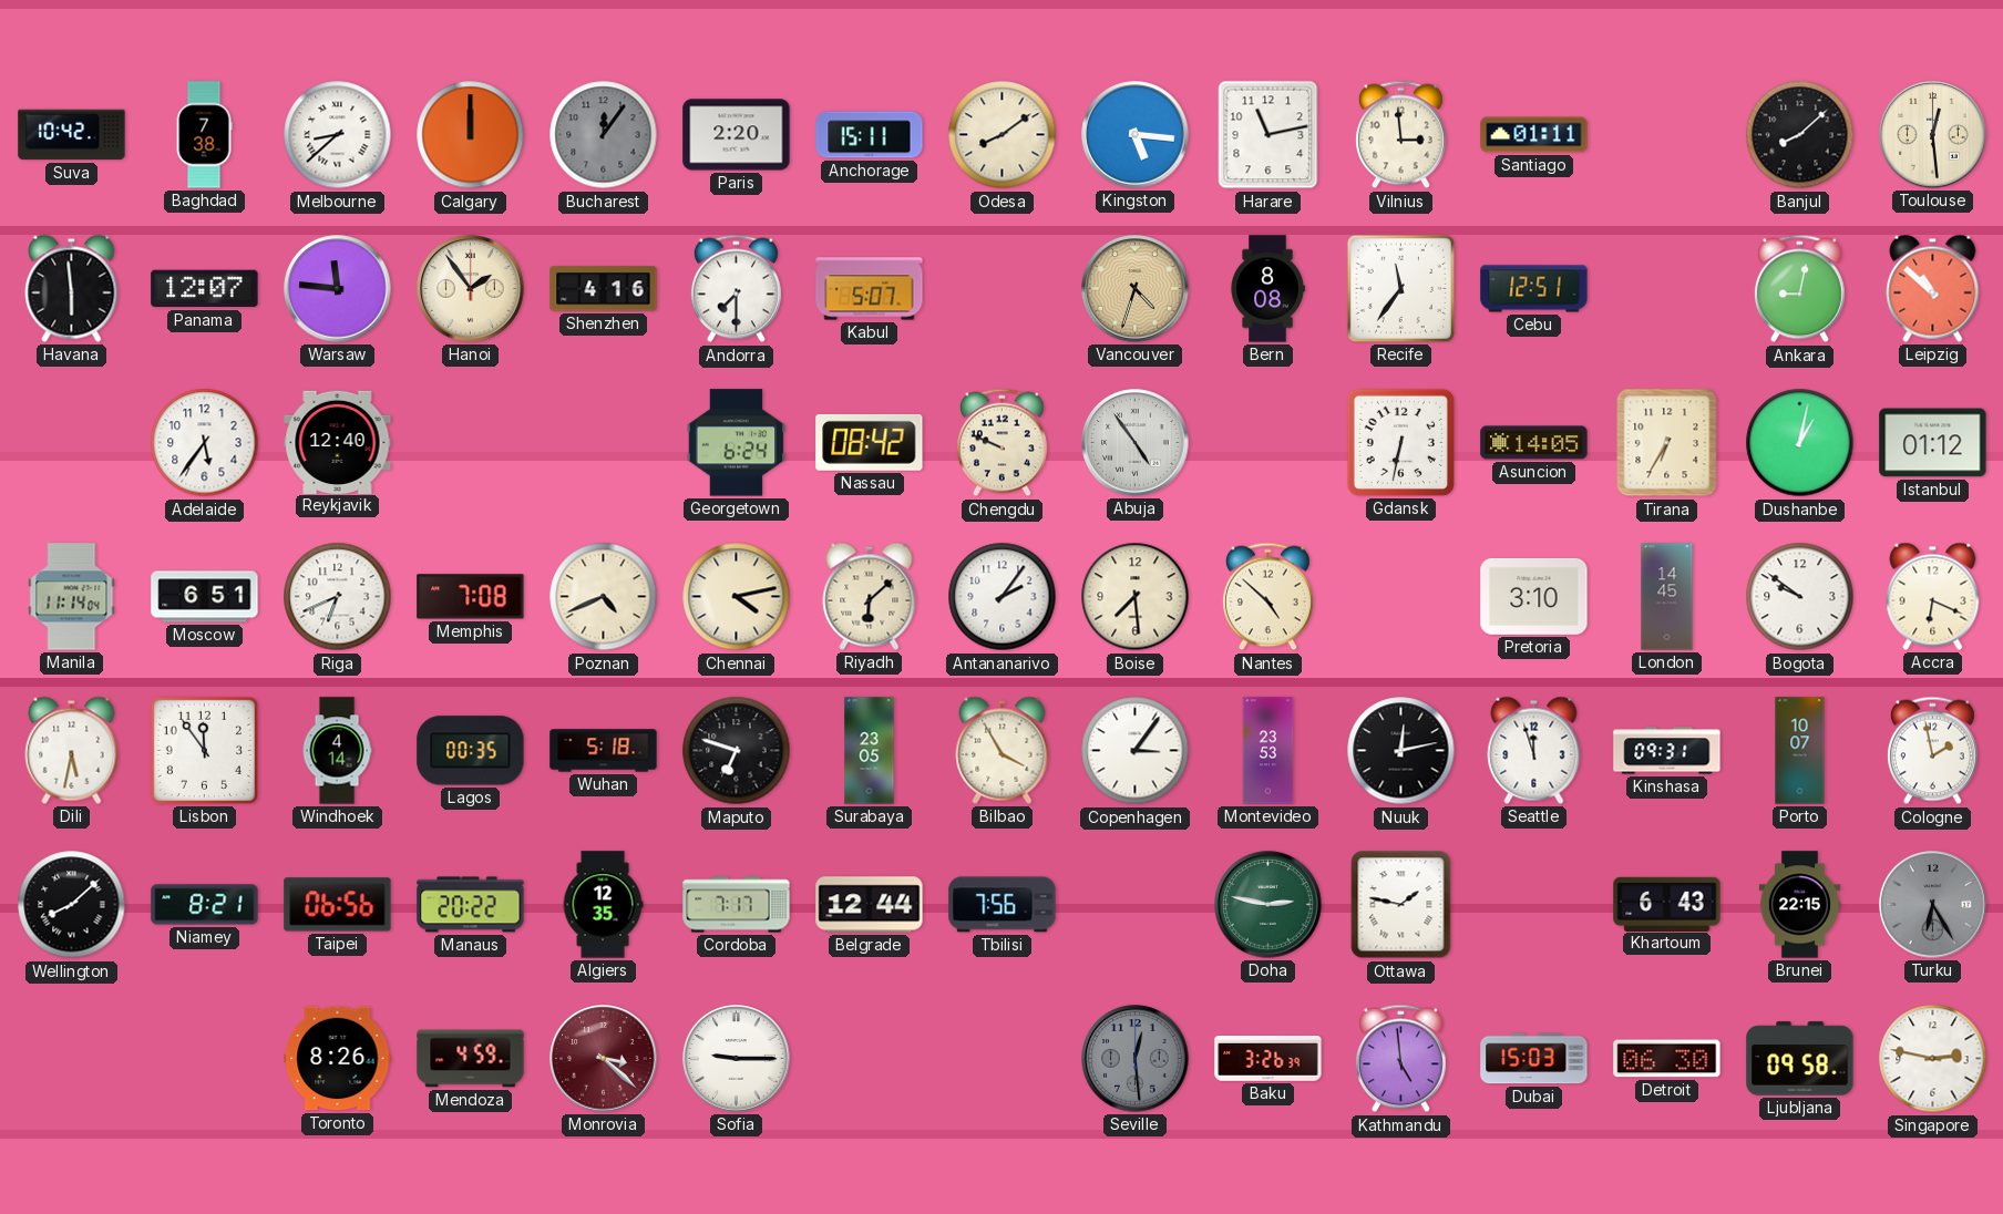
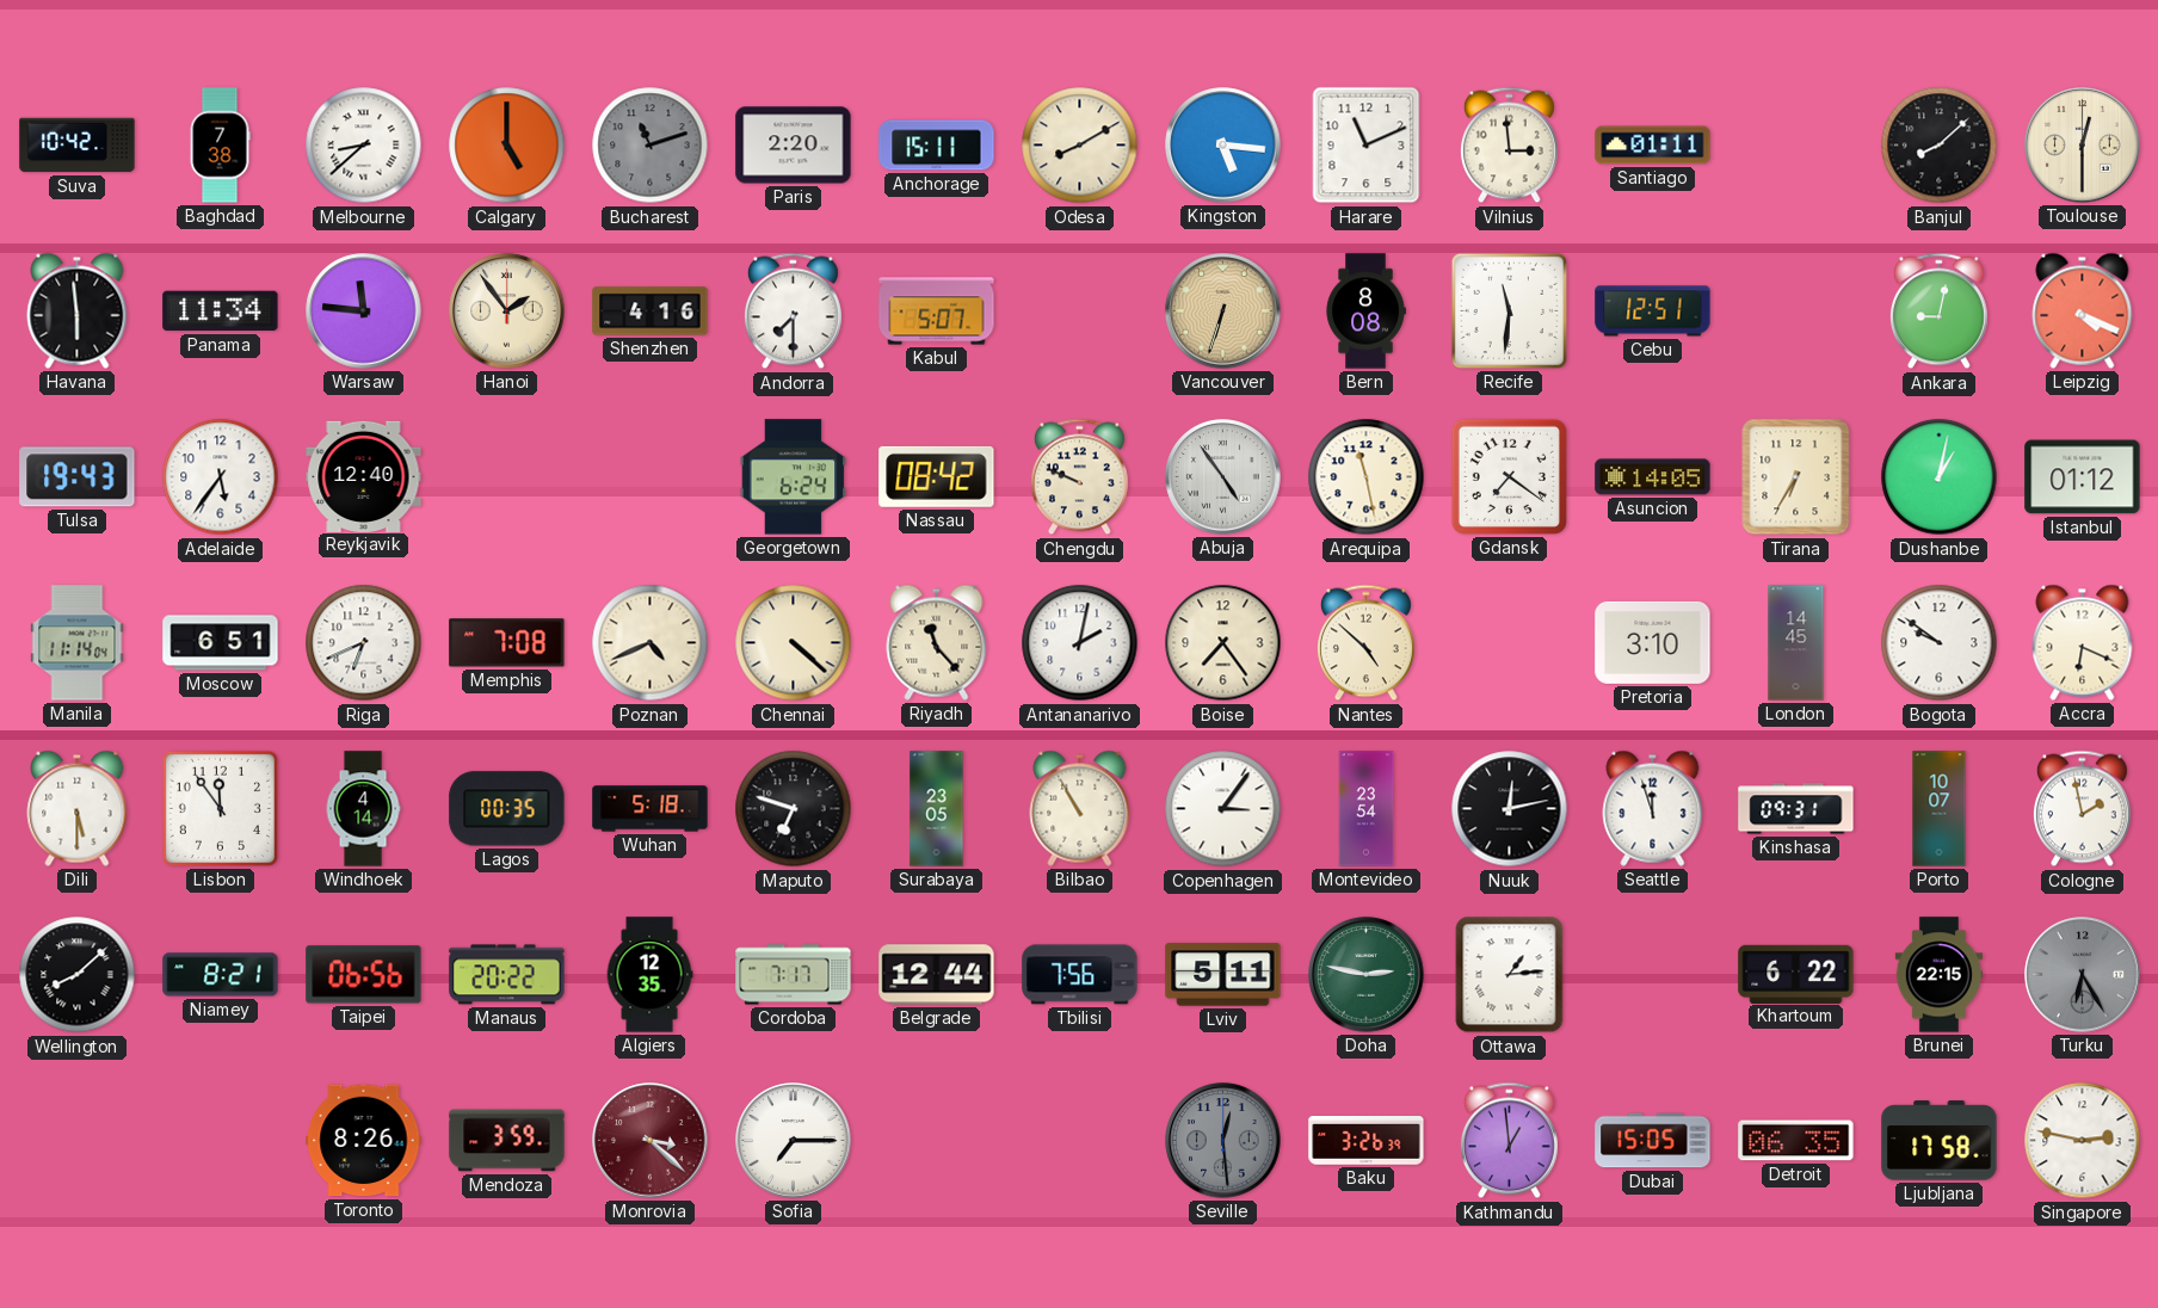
Calgary: 12:00 -> 5:00 (507, 146)
Bucharest: 12:06 -> 11:12 (651, 146)
Odesa: 8:09 -> 8:10 (1080, 146)
Harare: 11:13 -> 11:11 (1367, 146)
Toulouse: 12:29 -> 12:30 (2083, 146)
Panama: 12:07 -> 11:34 (221, 311)
Vancouver: 4:33 -> 6:33 (1223, 311)
Recife: 11:36 -> 11:31 (1509, 310)
Leipzig: 10:52 -> 4:19 (2083, 310)
Tulsa: none -> 19:43 (78, 477)
Arequipa: none -> 11:28 (1367, 477)
Gdansk: 6:32 -> 7:21 (1509, 476)
Chennai: 4:13 -> 4:22 (794, 643)
Riyadh: 6:08 -> 11:23 (937, 642)
Antananarivo: 2:06 -> 2:02 (1080, 643)
Boise: 7:29 -> 7:24 (1223, 643)
Dili: 5:32 -> 5:30 (78, 808)
Bilbao: 3:55 -> 10:55 (1080, 808)
Montevideo: 23:53 -> 23:54 (1367, 809)
Lviv: none -> 5:11 (1223, 975)
Ottawa: 1:47 -> 1:14 (1510, 975)
Khartoum: 6:43 -> 6:22 (1796, 974)
Mendoza: 4:59 -> 3:59 (507, 1141)
Sofia: 9:15 -> 7:15 (794, 1141)
Kathmandu: 4:59 -> 12:59 (1509, 1141)
Dubai: 15:03 -> 15:05 (1653, 1141)
Detroit: 06:30 -> 06:35 (1796, 1141)
Ljubljana: 09:58 -> 17:58 (1940, 1141)
